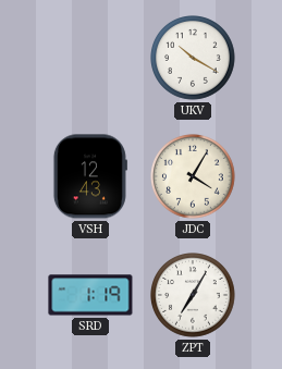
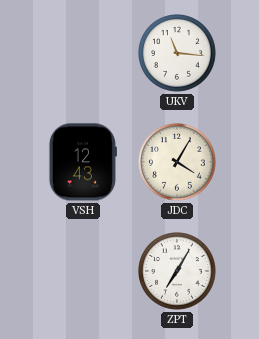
UKV: 10:20 -> 11:16 (178, 54)
SRD: 1:19 -> none (90, 295)
